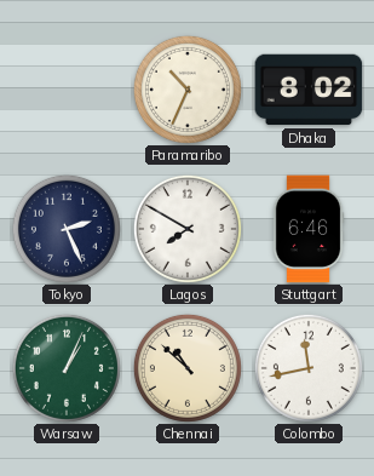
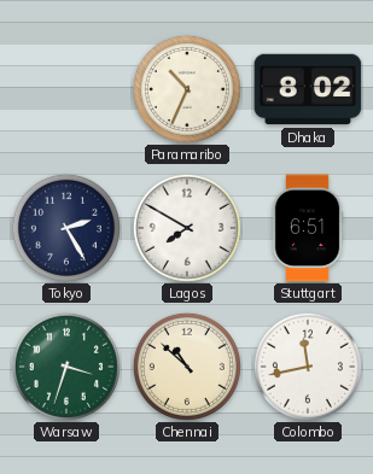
Tokyo: 2:26 -> 2:25 (66, 228)
Stuttgart: 6:46 -> 6:51 (308, 228)
Warsaw: 1:04 -> 3:33 (66, 367)
